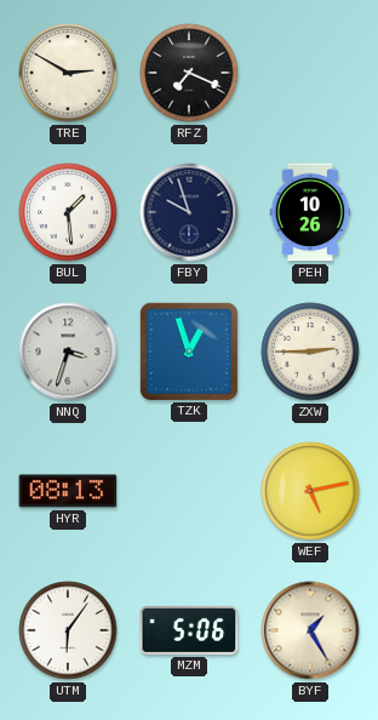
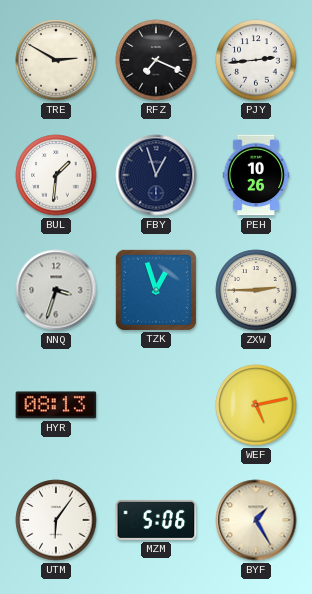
PJY: none -> 2:44 (256, 60)
BUL: 1:29 -> 1:31 (56, 175)
FBY: 9:57 -> 12:57 (156, 175)
